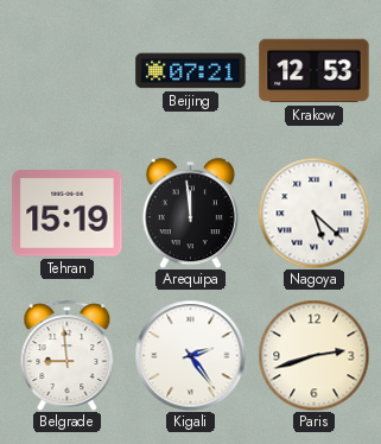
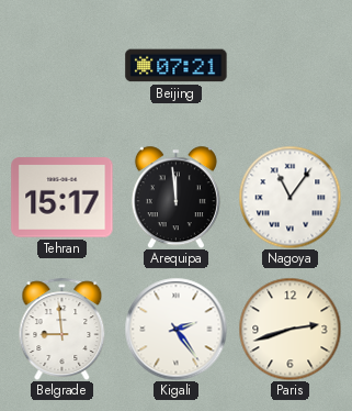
Krakow: 12:53 -> none (315, 71)
Tehran: 15:19 -> 15:17 (63, 198)
Nagoya: 5:22 -> 11:06 (289, 197)
